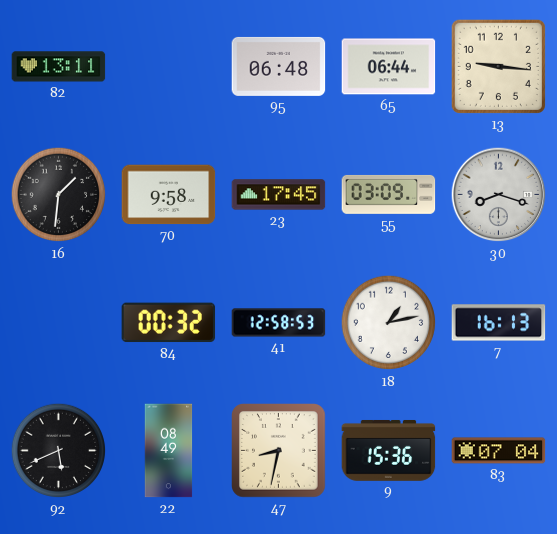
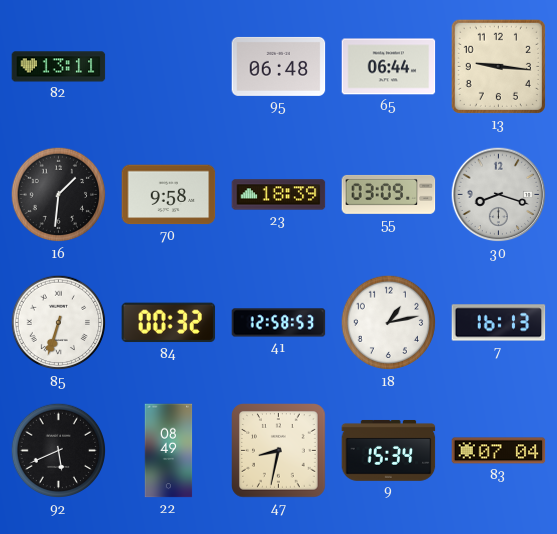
23: 17:45 -> 18:39 (279, 195)
85: none -> 6:33 (59, 323)
9: 15:36 -> 15:34 (389, 450)
